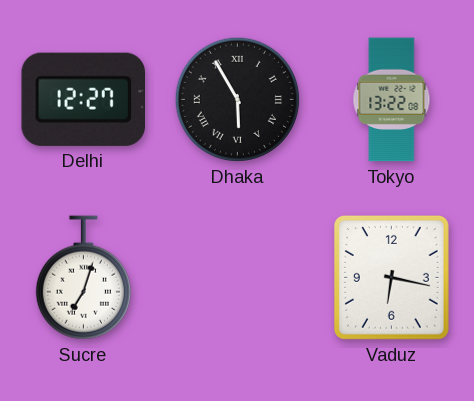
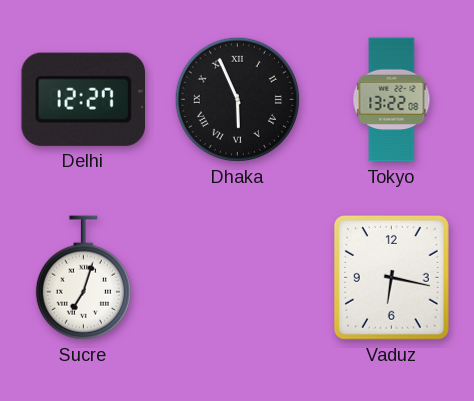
Dhaka: 5:55 -> 5:56 (237, 99)
